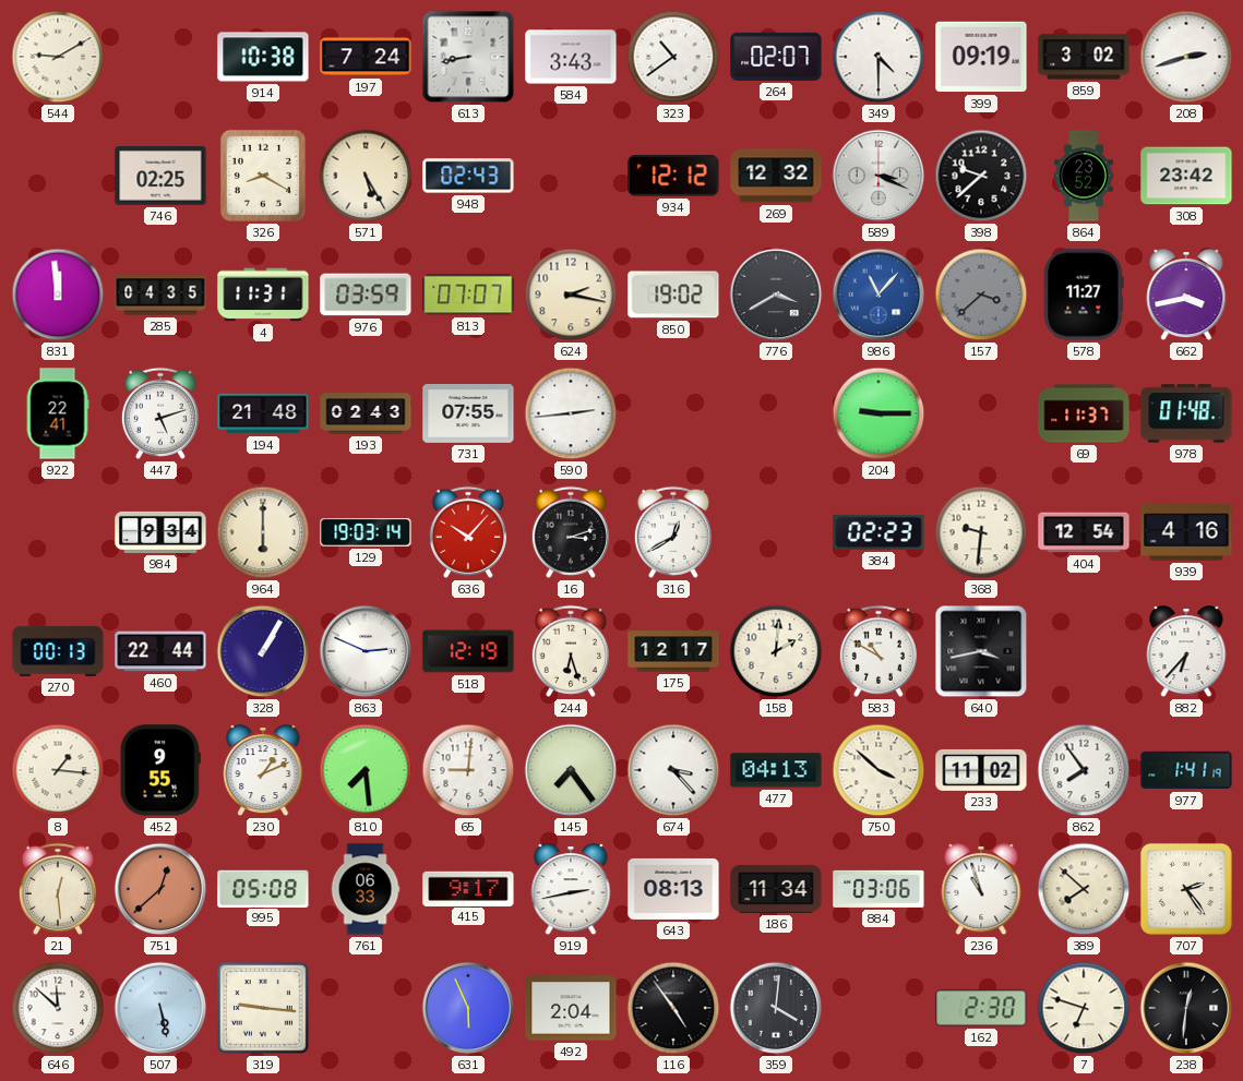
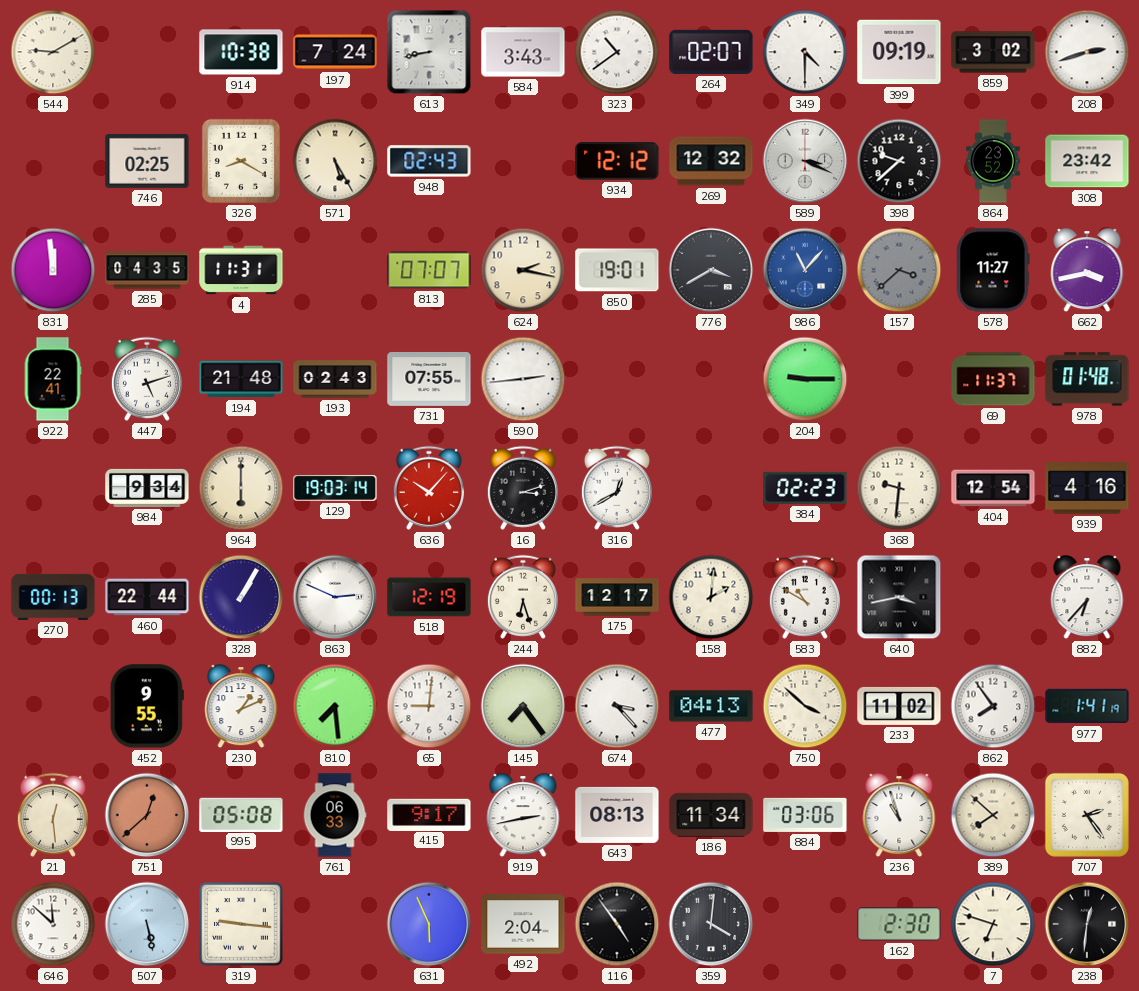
976: 03:59 -> none (366, 295)
850: 19:02 -> 19:01 (617, 270)
8: 1:16 -> none (58, 770)
